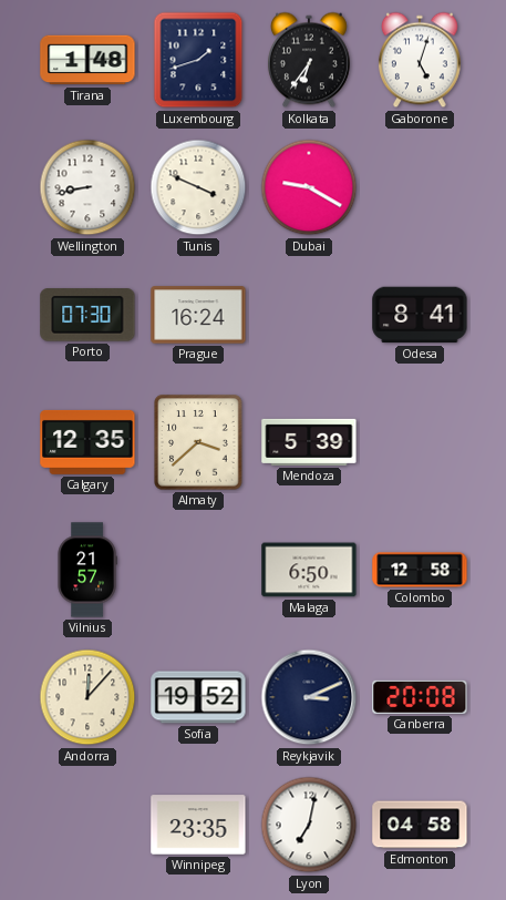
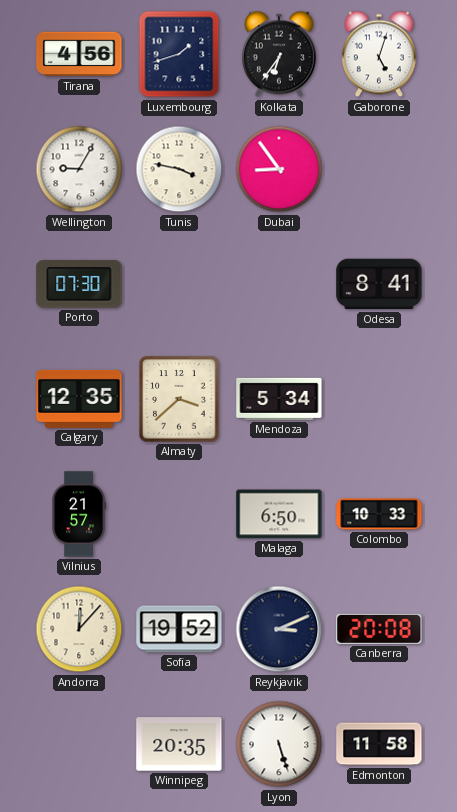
Tirana: 1:48 -> 4:56 (79, 54)
Wellington: 8:43 -> 9:05 (79, 169)
Tunis: 3:49 -> 3:47 (179, 169)
Dubai: 9:20 -> 8:54 (279, 169)
Prague: 16:24 -> none (198, 315)
Mendoza: 5:39 -> 5:34 (279, 399)
Colombo: 12:58 -> 10:33 (379, 514)
Winnipeg: 23:35 -> 20:35 (179, 744)
Lyon: 7:02 -> 5:27 (279, 744)
Edmonton: 04:58 -> 11:58 (379, 744)
